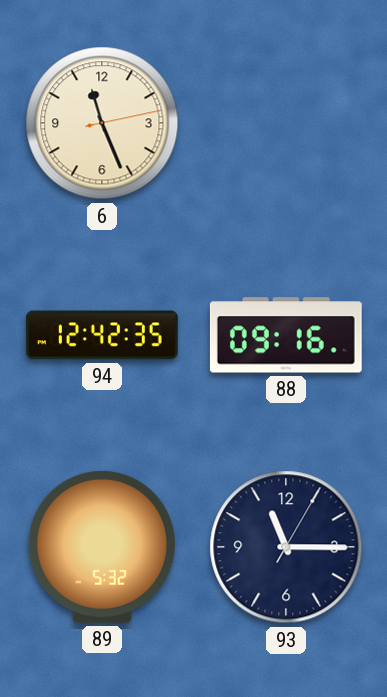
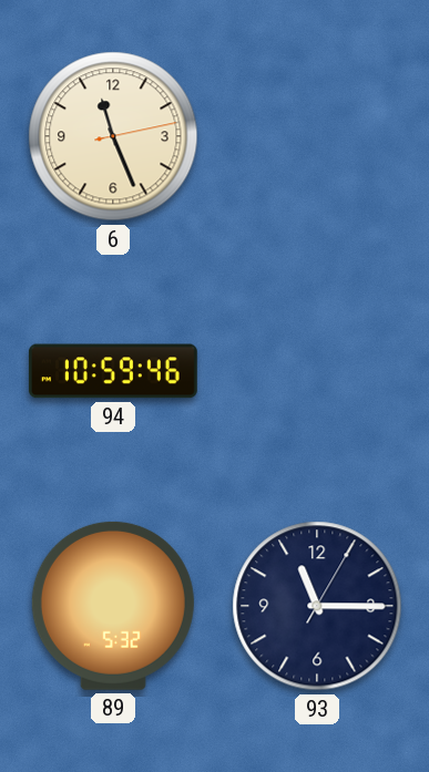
94: 12:42 -> 10:59 (113, 371)
88: 09:16 -> none (286, 335)
